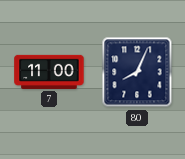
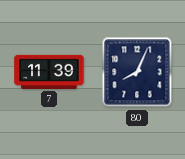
7: 11:00 -> 11:39 (49, 72)
